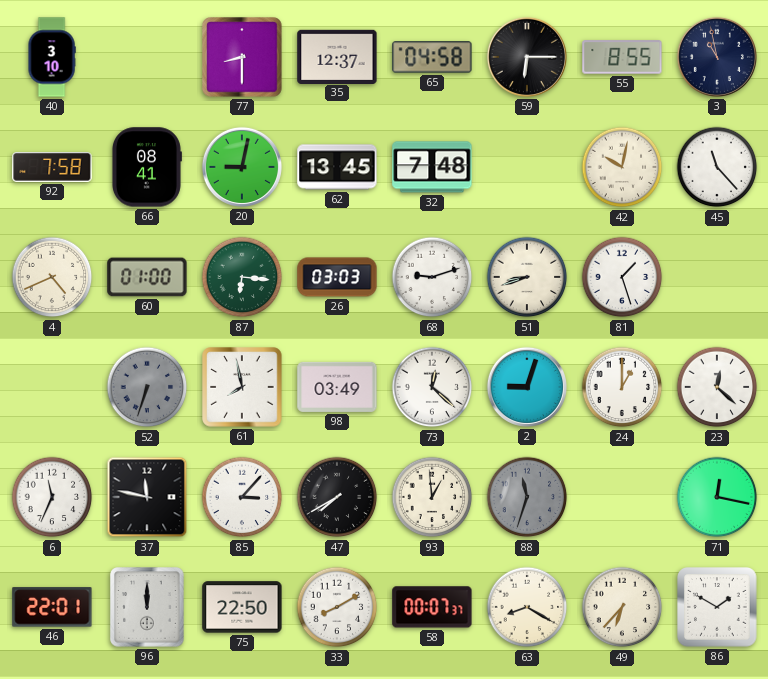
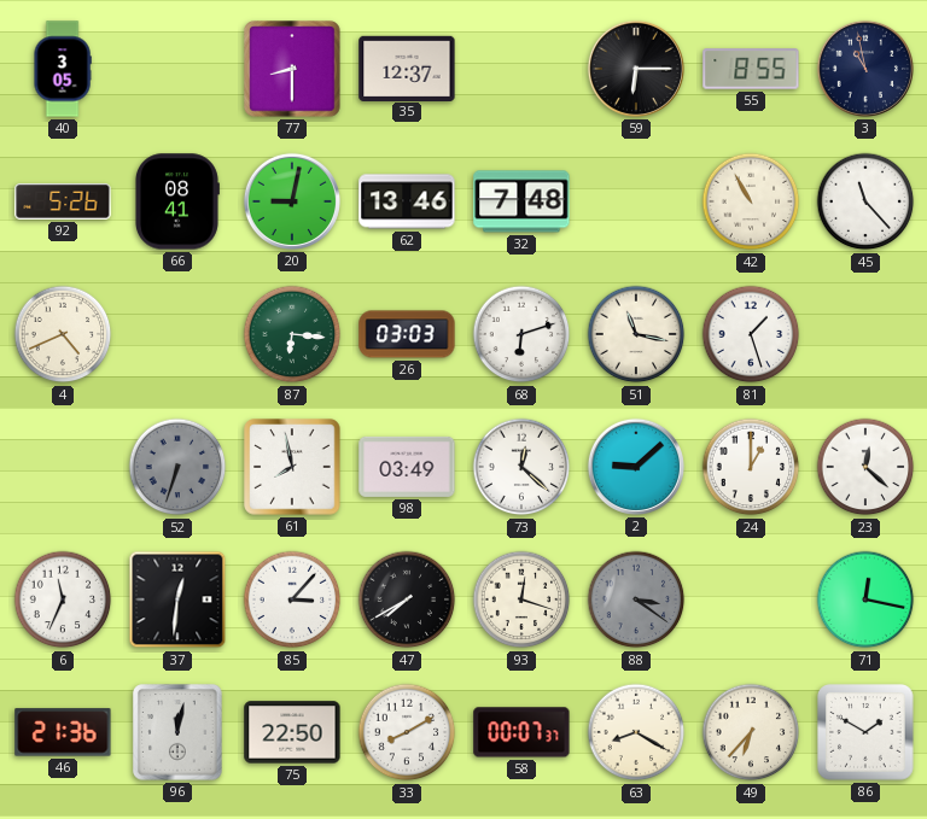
40: 3:10 -> 3:05 (63, 69)
65: 04:58 -> none (432, 57)
92: 7:58 -> 5:26 (63, 201)
62: 13:45 -> 13:46 (407, 201)
42: 10:02 -> 10:55 (751, 201)
60: 01:00 -> none (147, 277)
68: 9:12 -> 6:12 (521, 334)
51: 8:42 -> 11:17 (636, 334)
2: 9:03 -> 9:08 (636, 467)
37: 11:47 -> 12:31 (177, 599)
93: 12:59 -> 12:18 (521, 599)
88: 11:33 -> 3:21 (636, 599)
46: 22:01 -> 21:36 (63, 732)
96: 12:00 -> 12:02 (177, 732)
